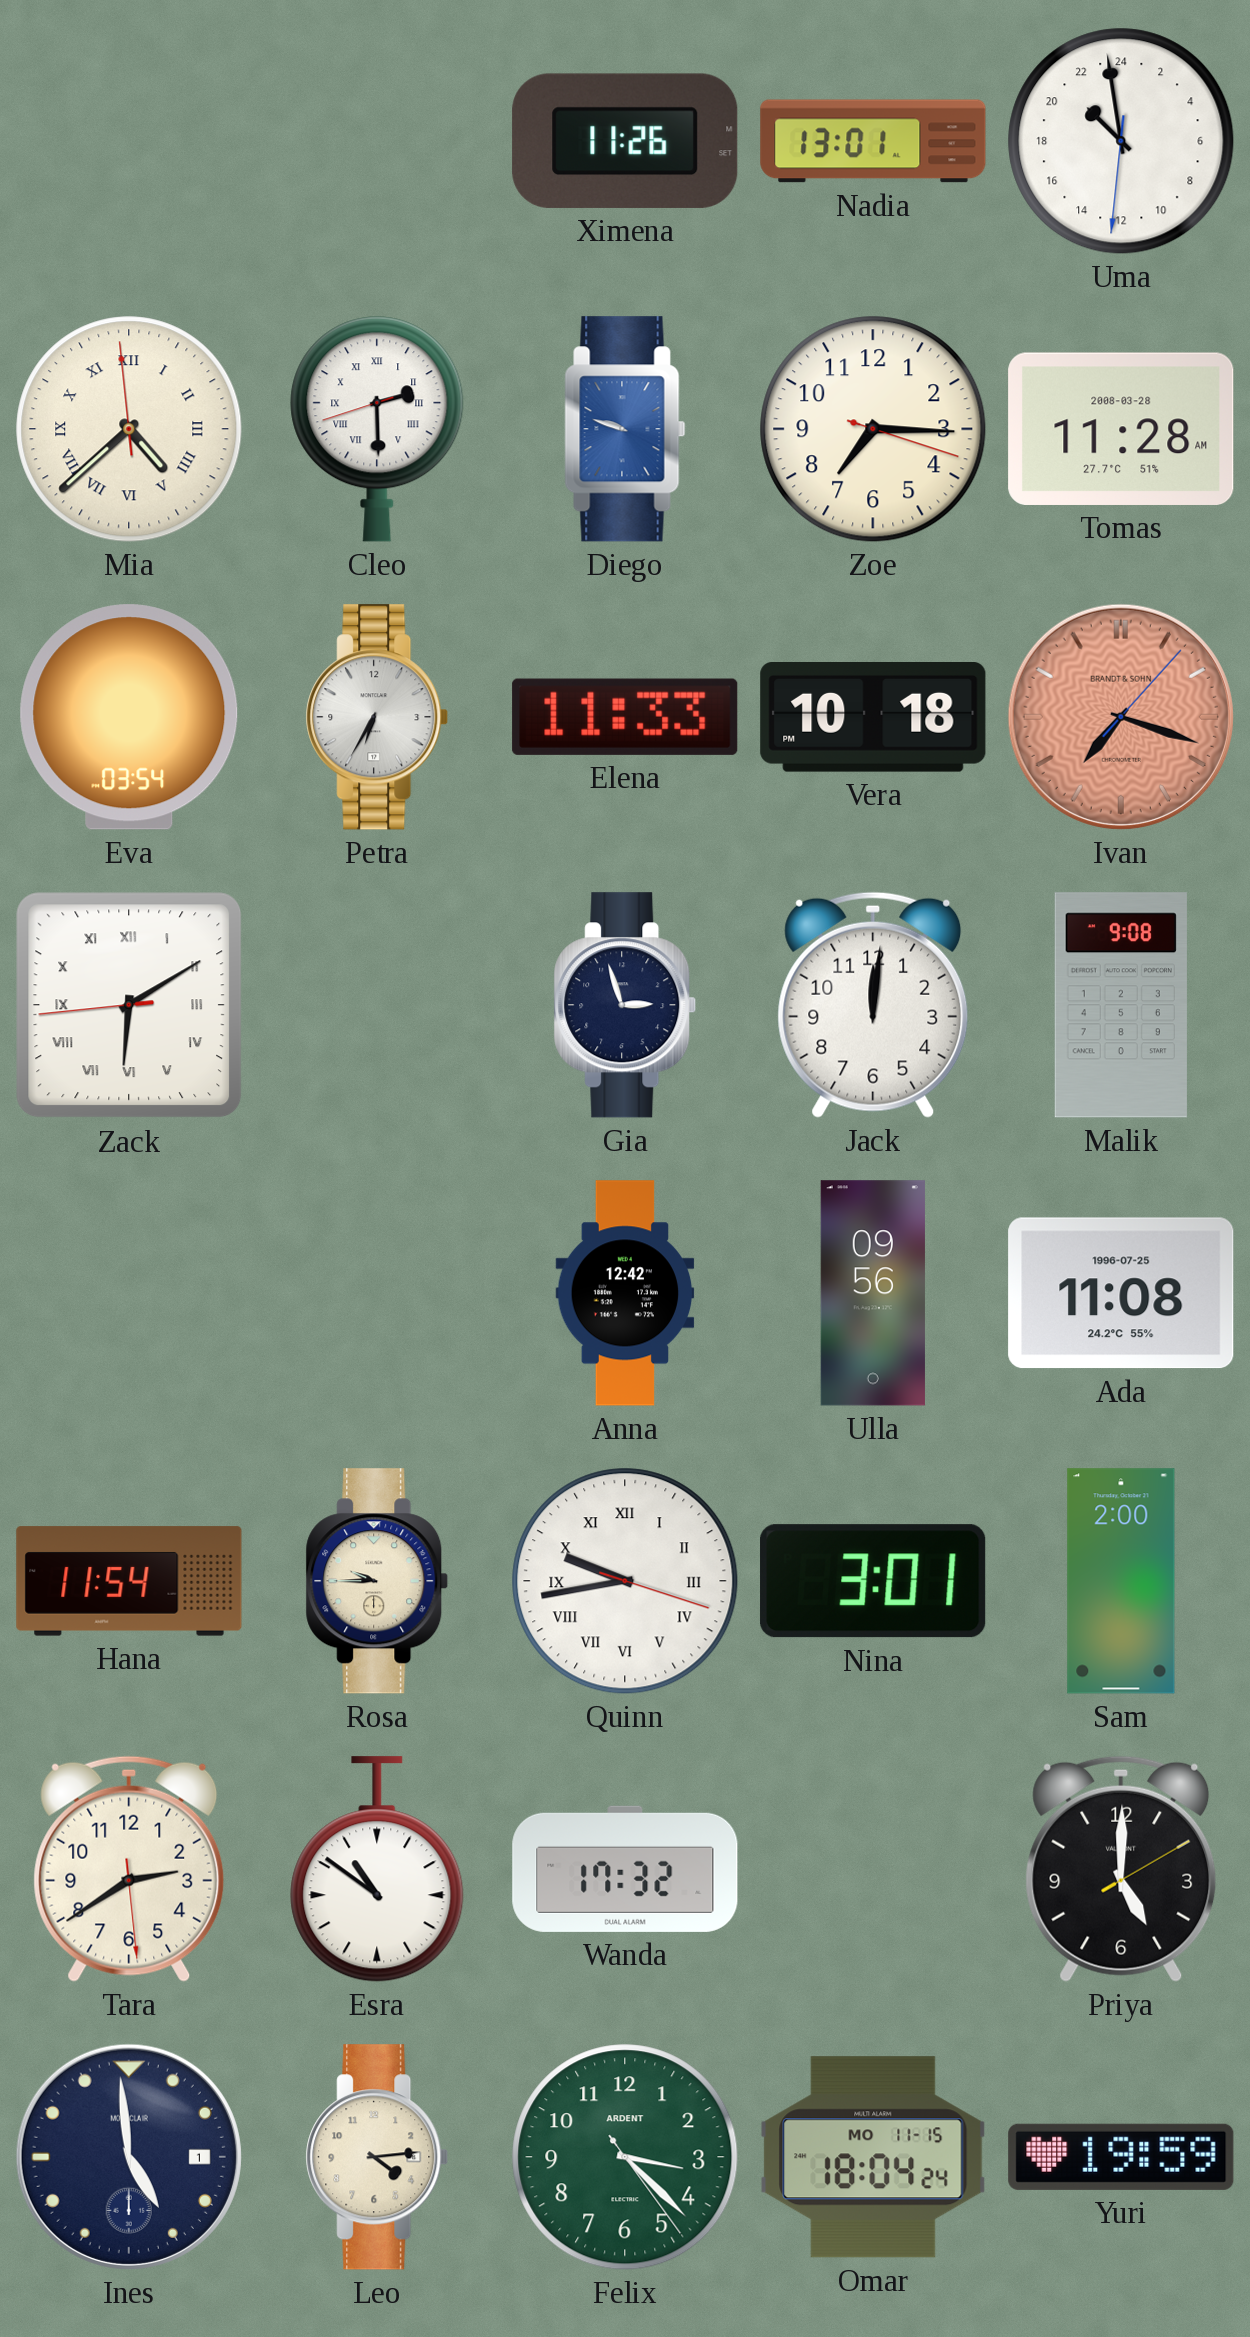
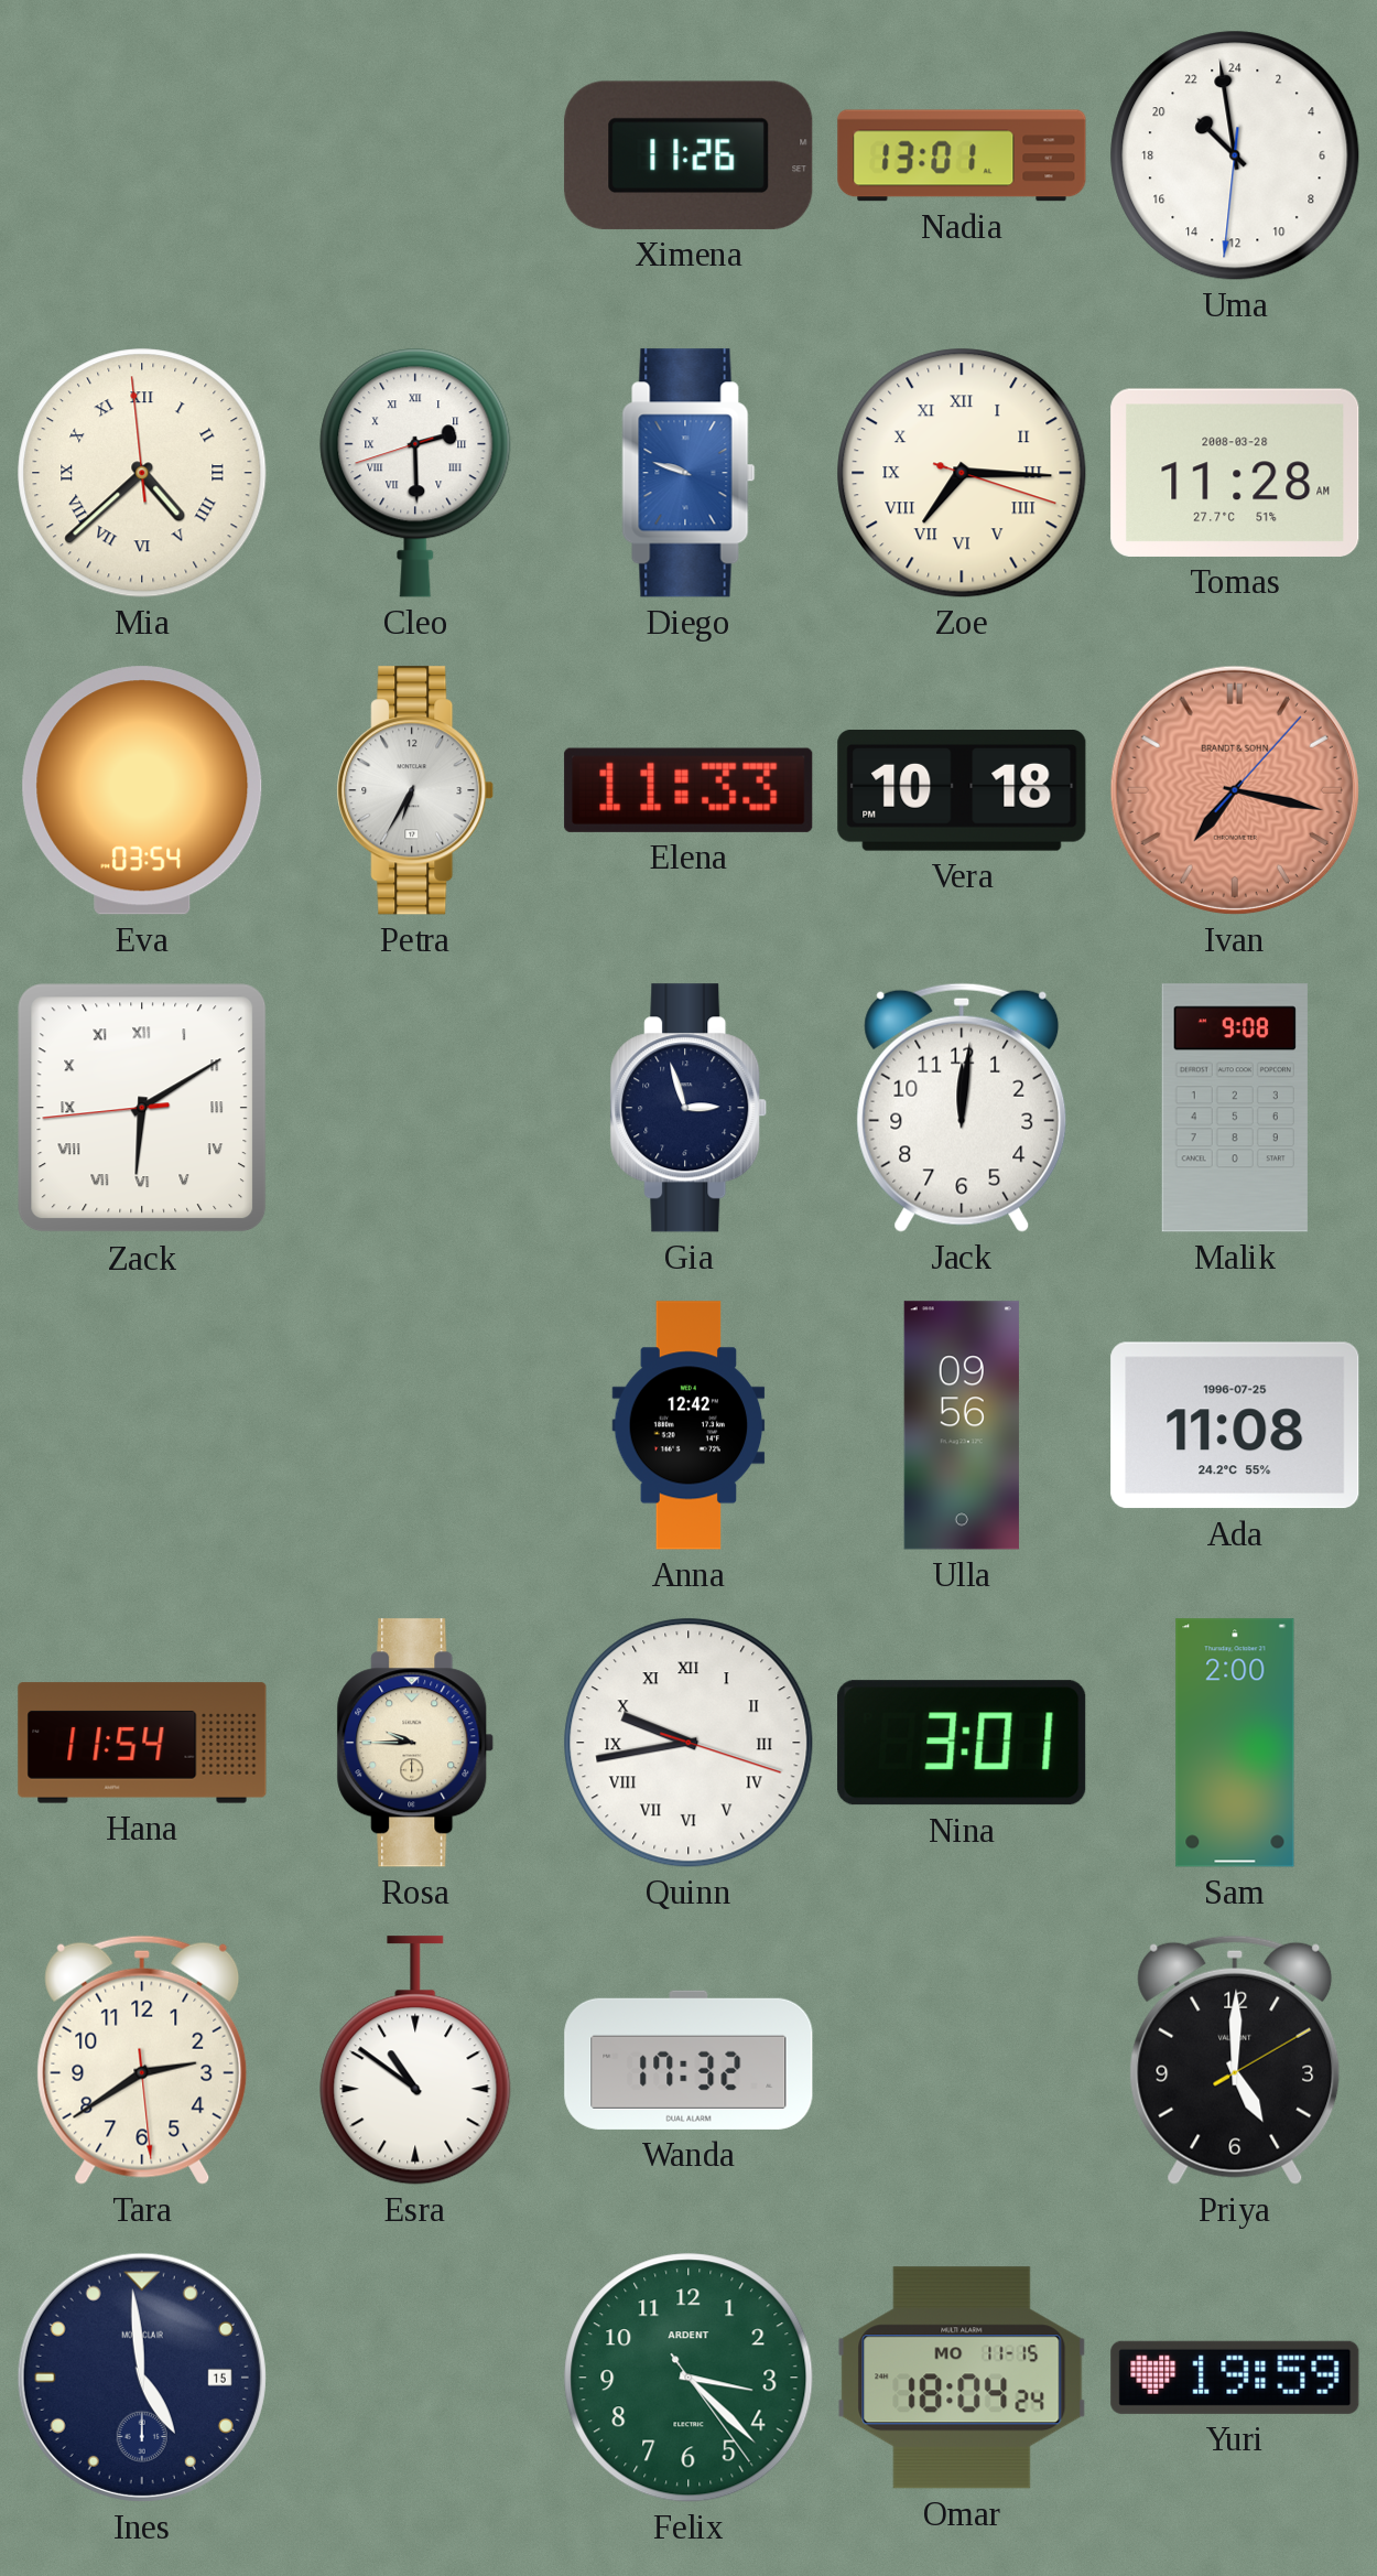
Zoe numerals: Arabic -> Roman (962, 473)
Ivan: 7:18 -> 7:17 (1235, 790)
Ines date: 1 -> 15 (142, 2378)
Leo: 4:14 -> none (377, 2157)
